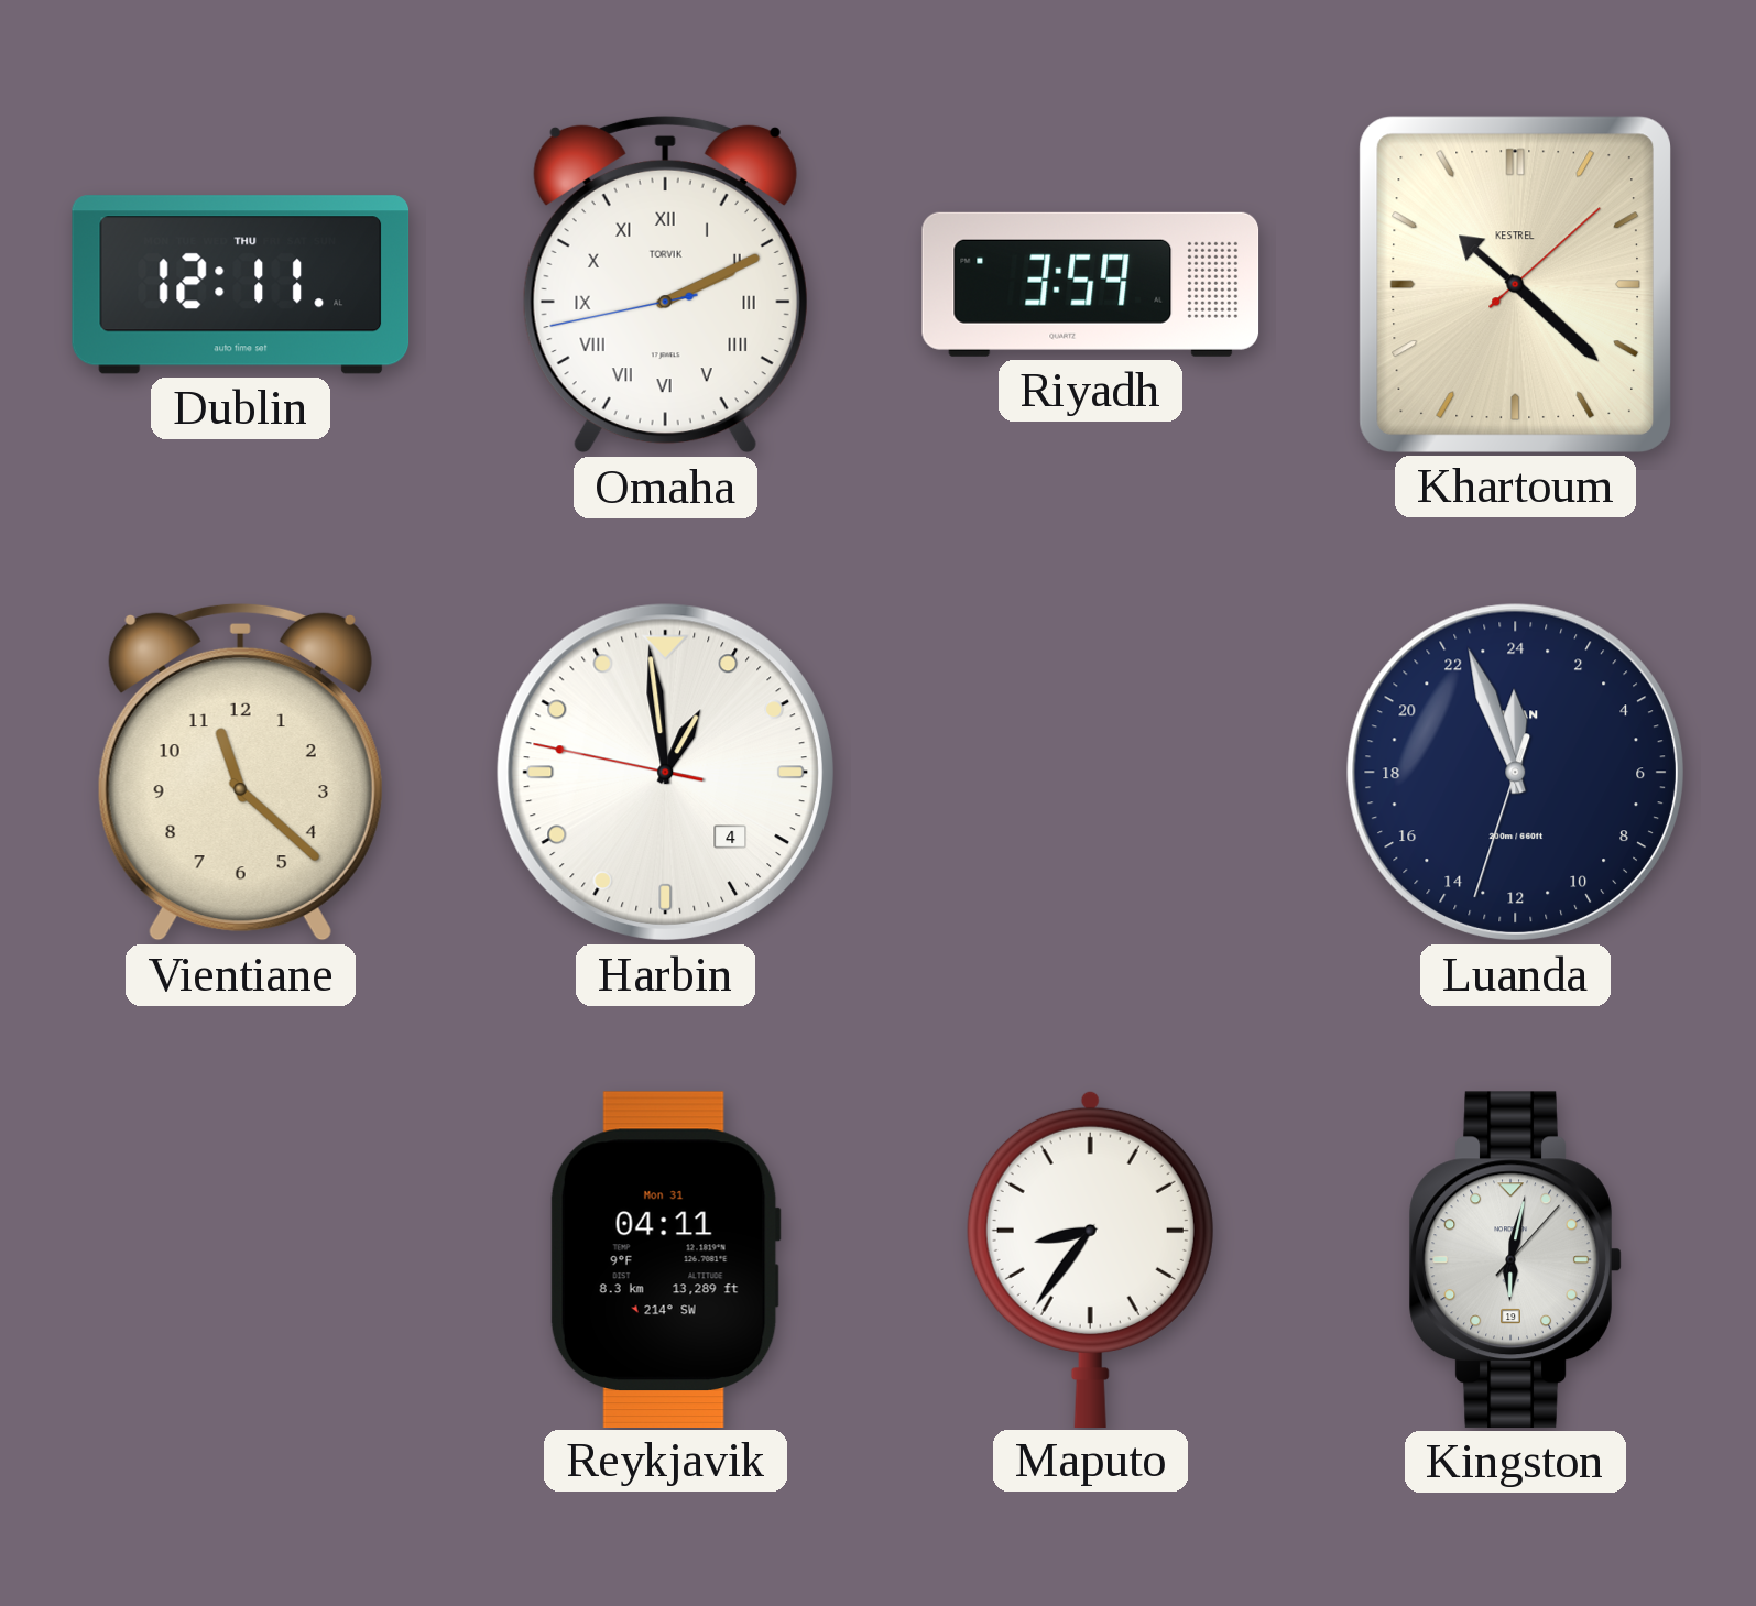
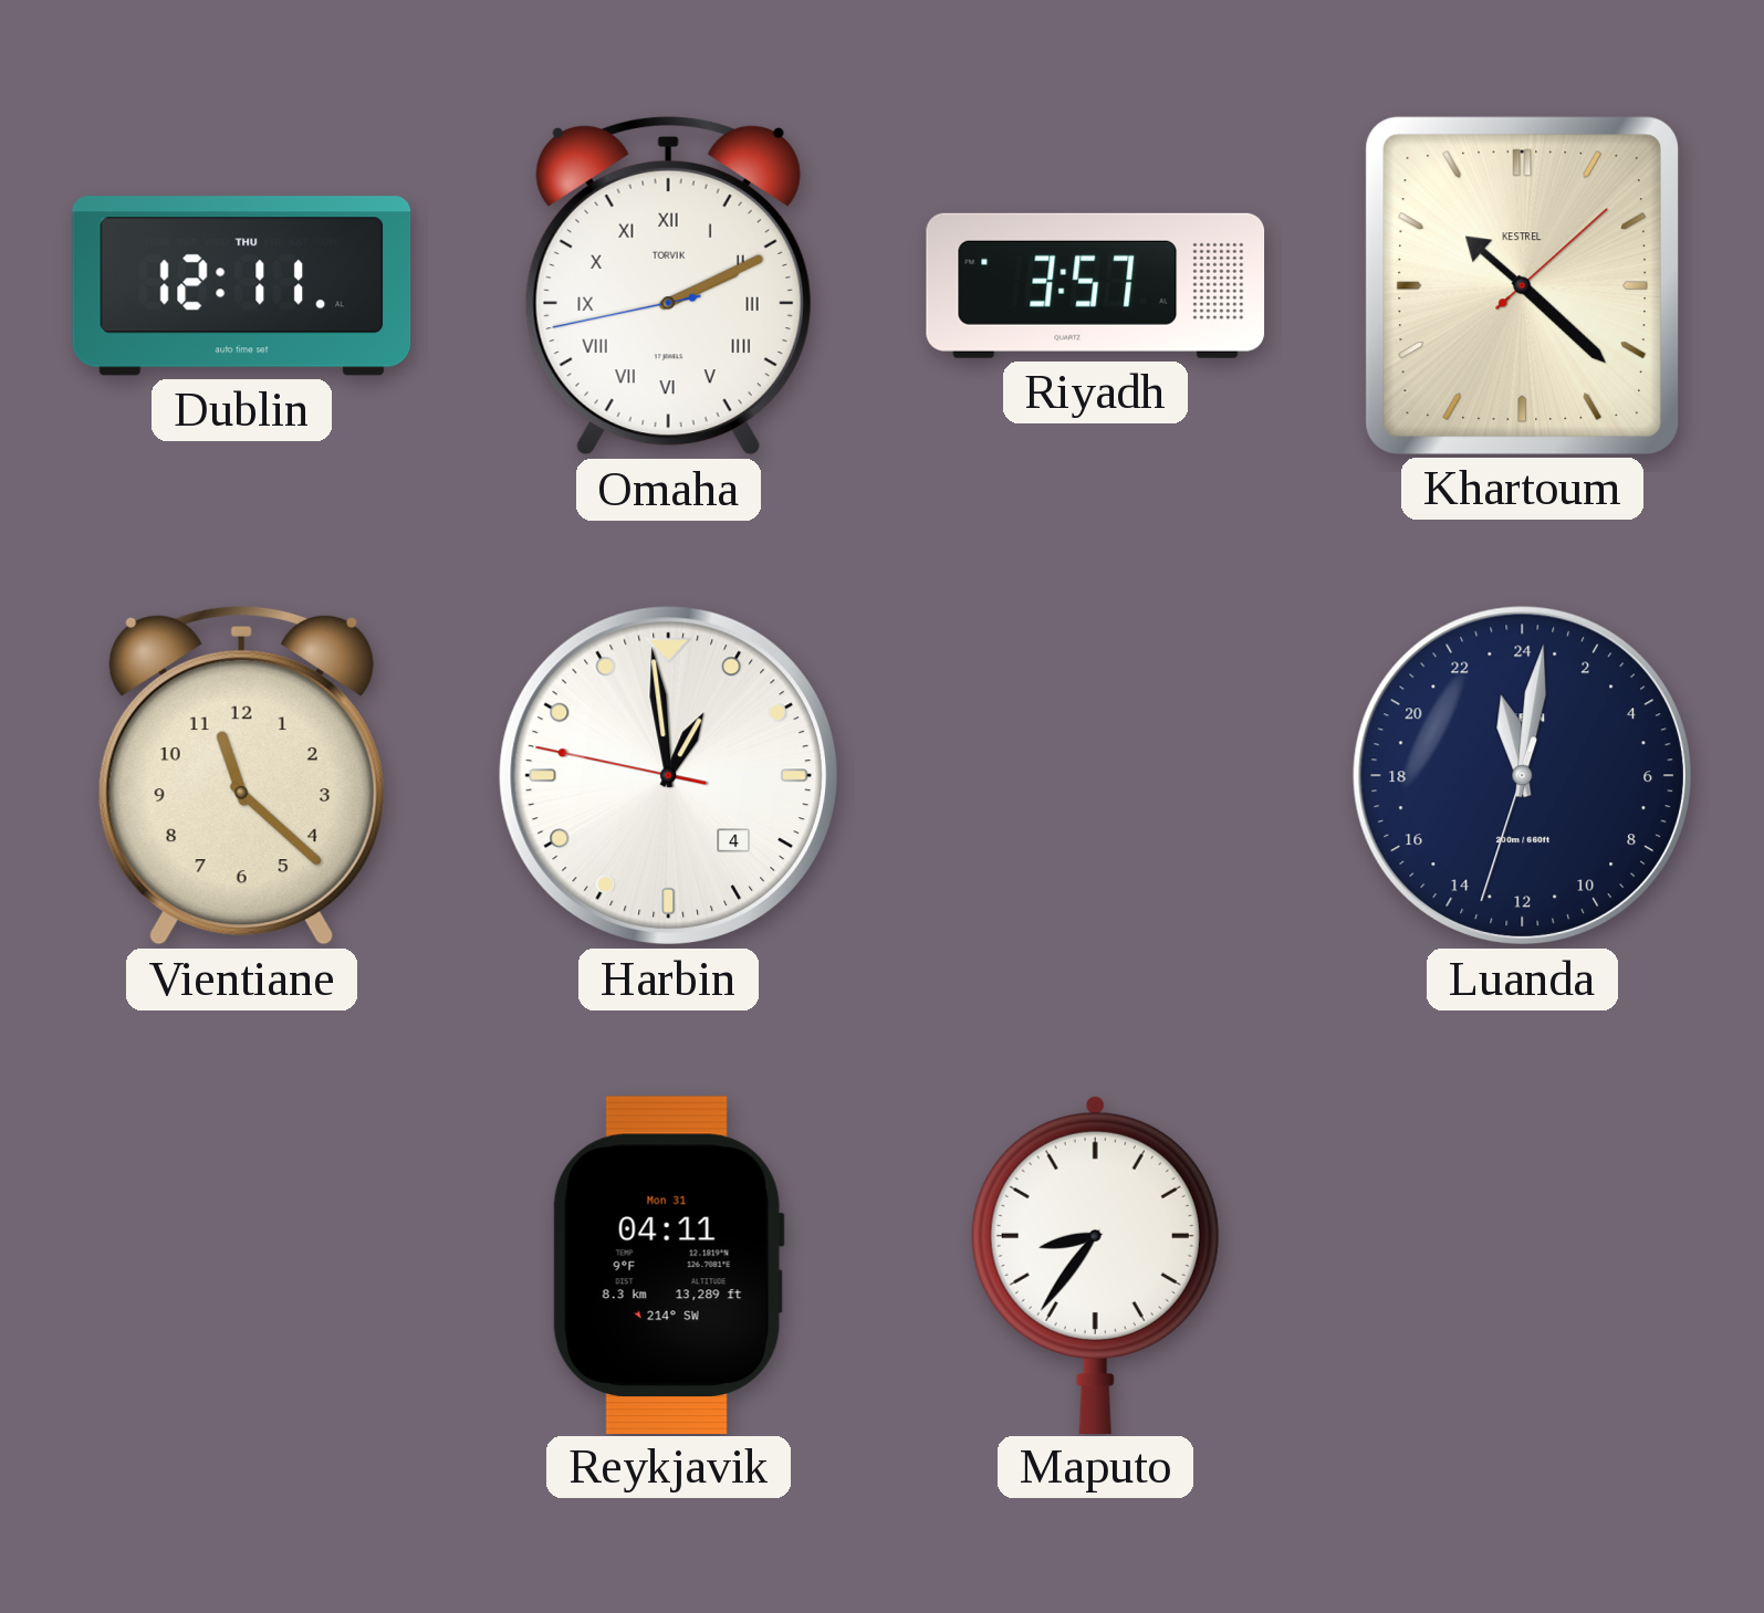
Riyadh: 3:59 -> 3:57 (1096, 285)
Luanda: 23:56 -> 23:01 (1522, 775)
Kingston: 6:02 -> none (1515, 1259)
